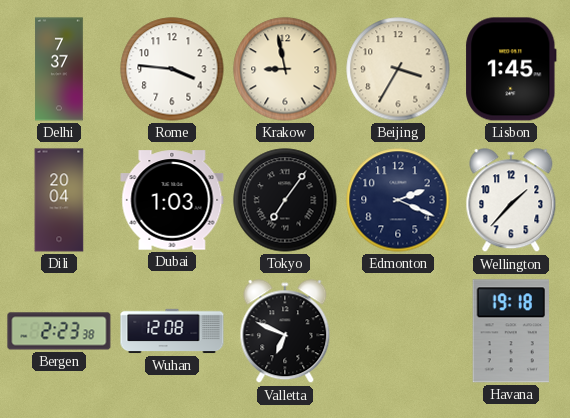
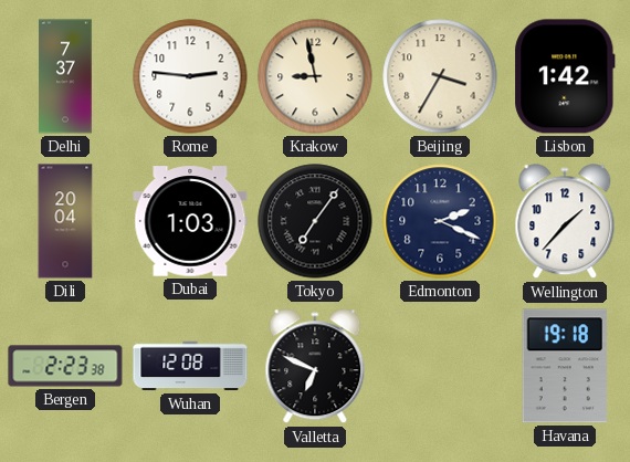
Rome: 3:46 -> 2:46 (190, 76)
Lisbon: 1:45 -> 1:42 (565, 76)
